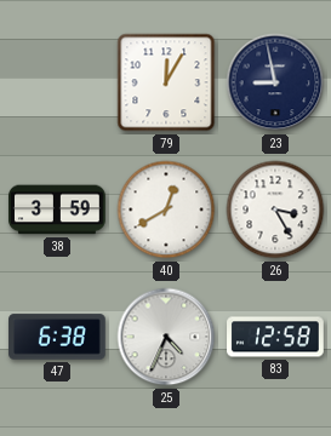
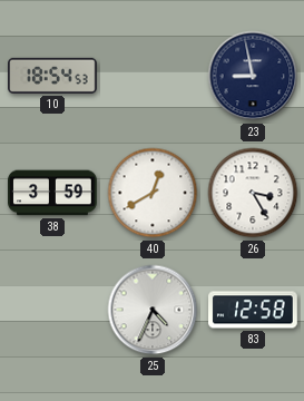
10: none -> 18:54 (52, 76)
79: 12:05 -> none (166, 82)
47: 6:38 -> none (57, 337)
